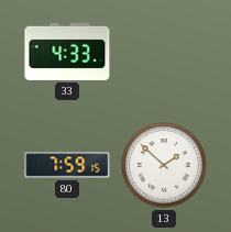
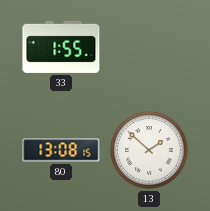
33: 4:33 -> 1:55 (61, 47)
80: 7:59 -> 13:08 (61, 150)
